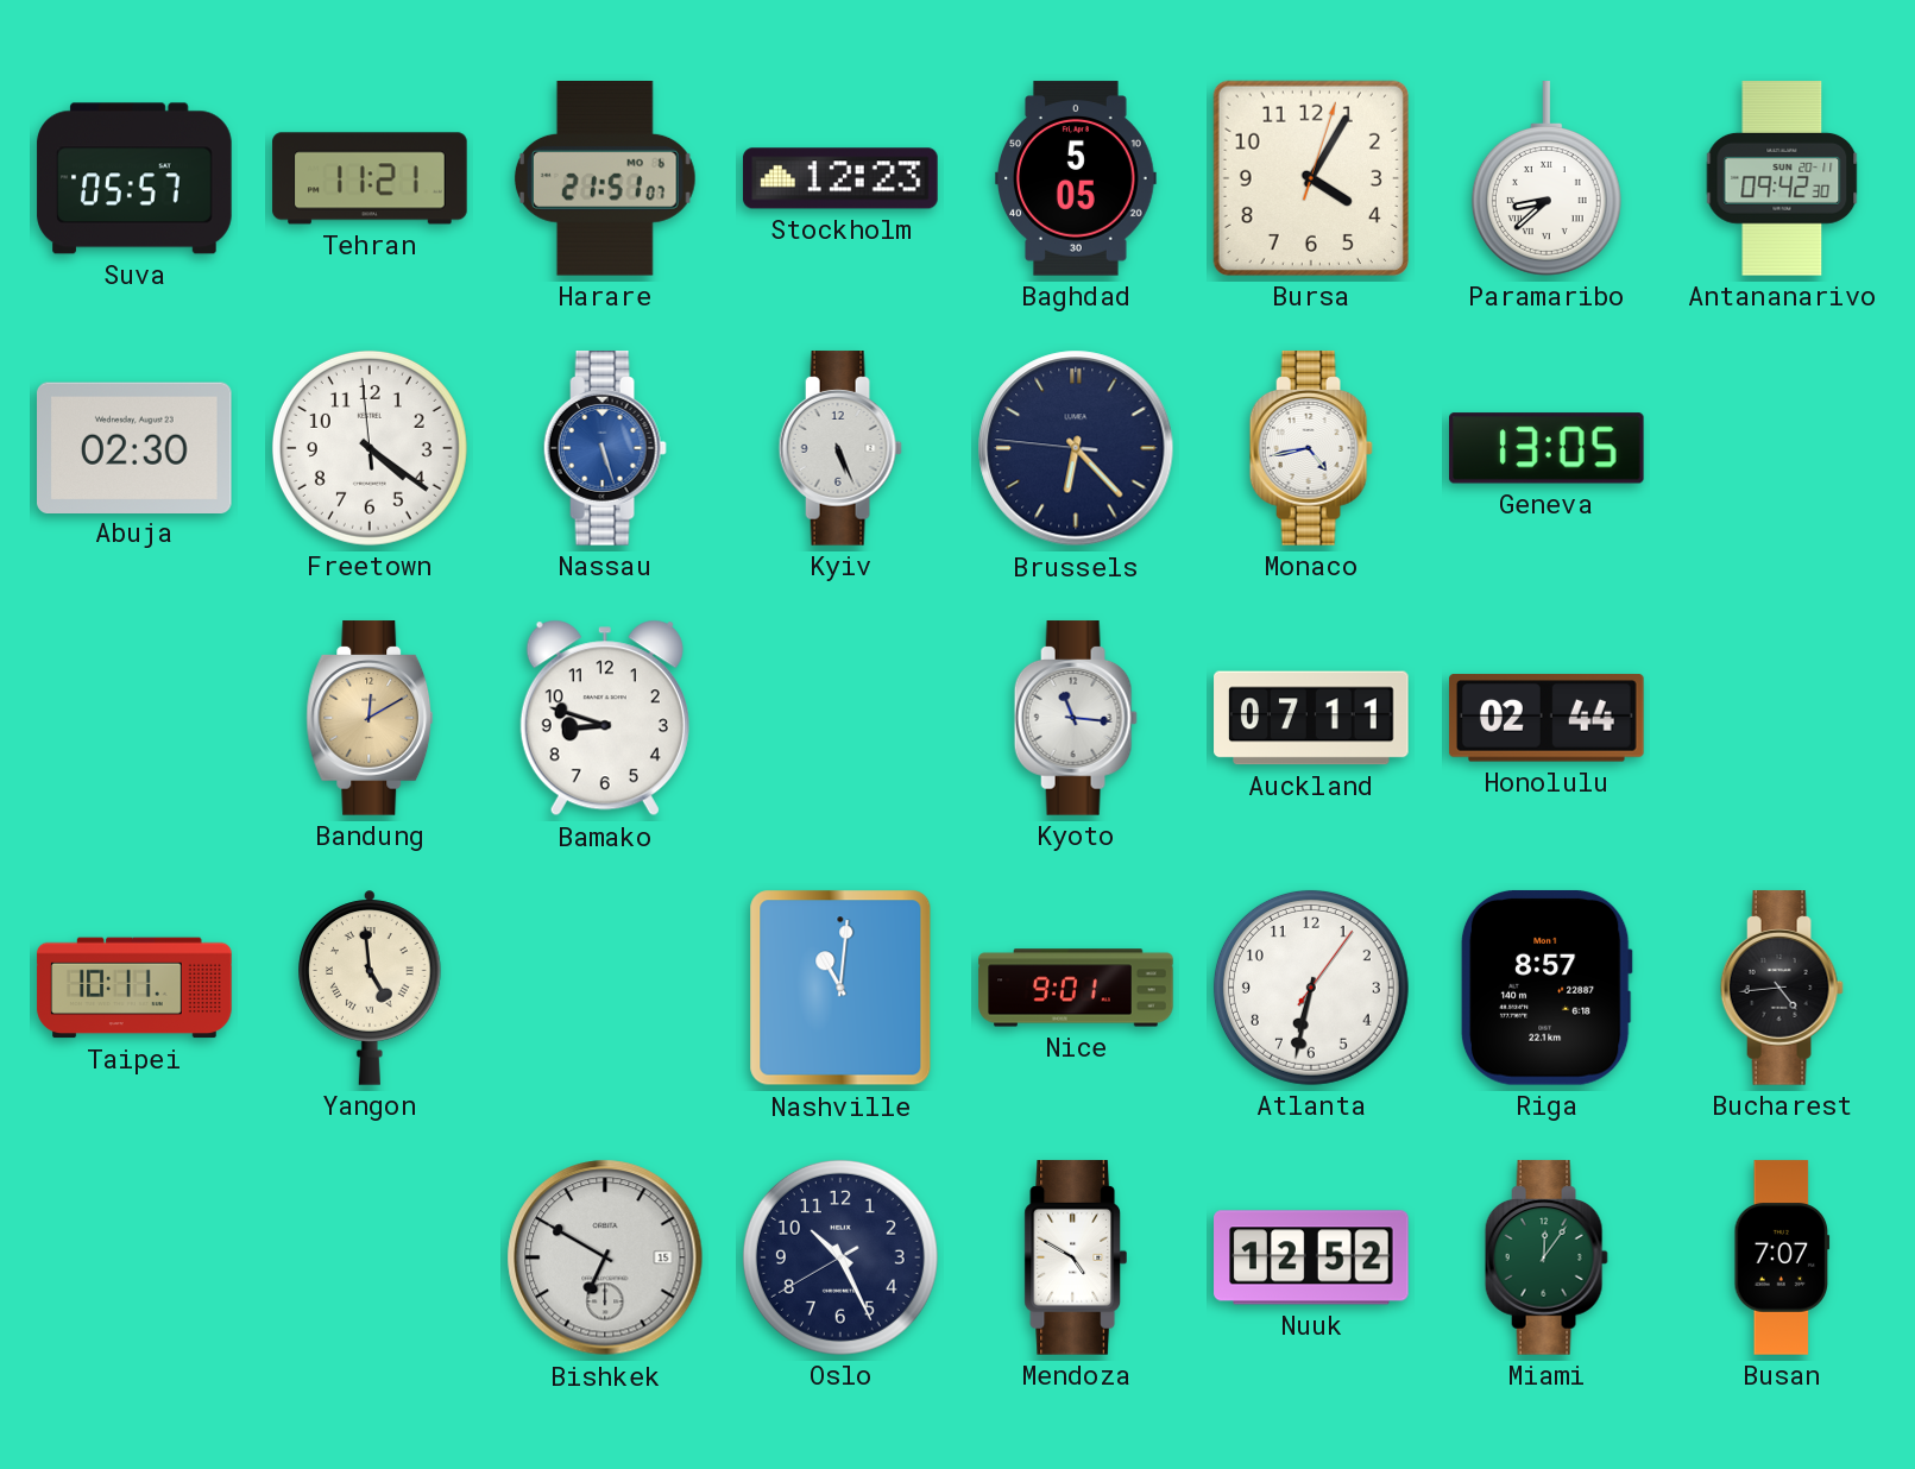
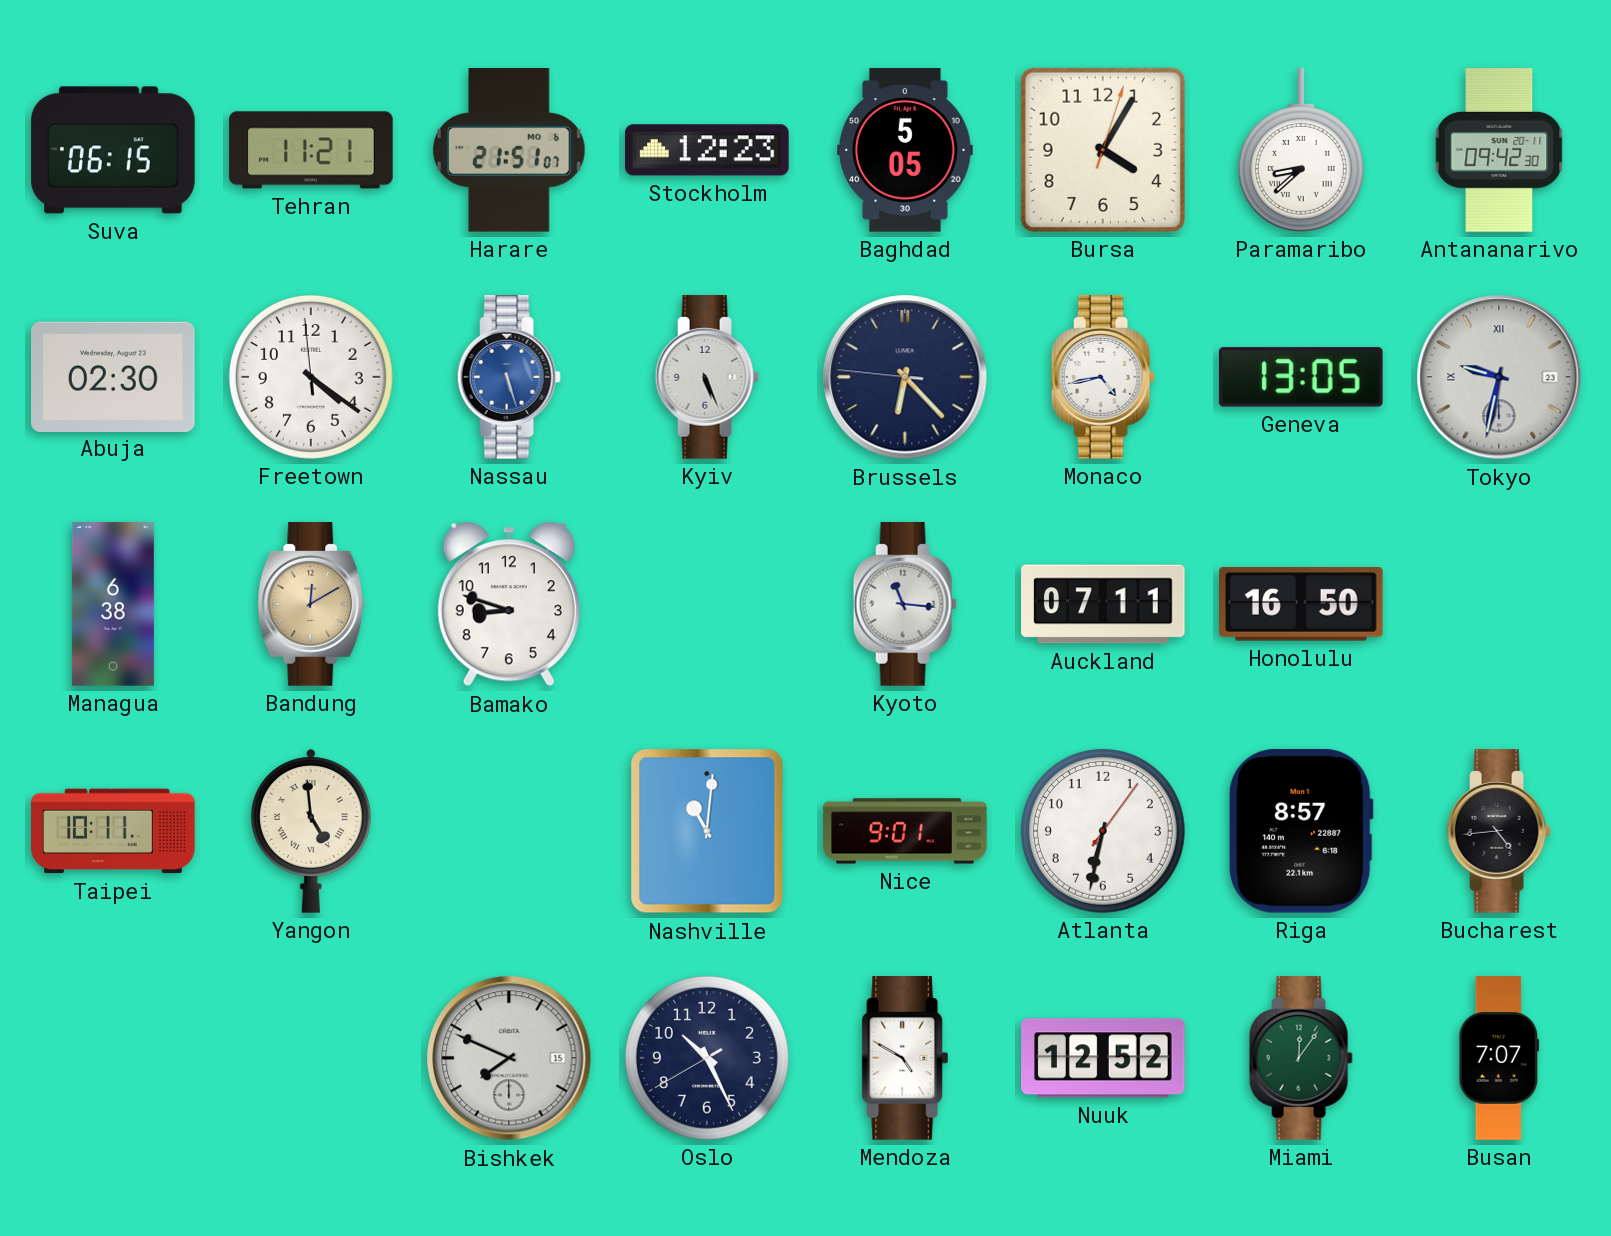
Suva: 05:57 -> 06:15 (113, 150)
Tokyo: none -> 9:32 (1499, 377)
Managua: none -> 6:38 (113, 604)
Honolulu: 02:44 -> 16:50 (1302, 604)
Bishkek: 6:50 -> 7:49 (509, 1058)
